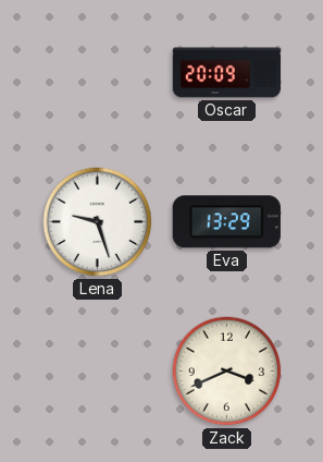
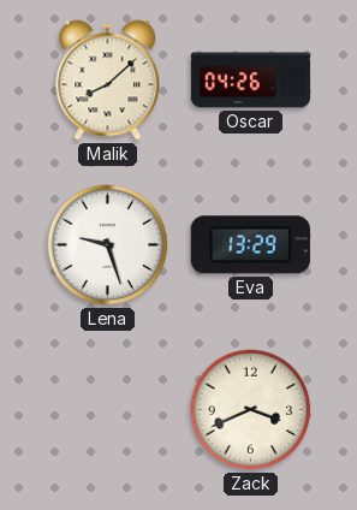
Malik: none -> 8:08 (108, 81)
Oscar: 20:09 -> 04:26 (251, 81)
